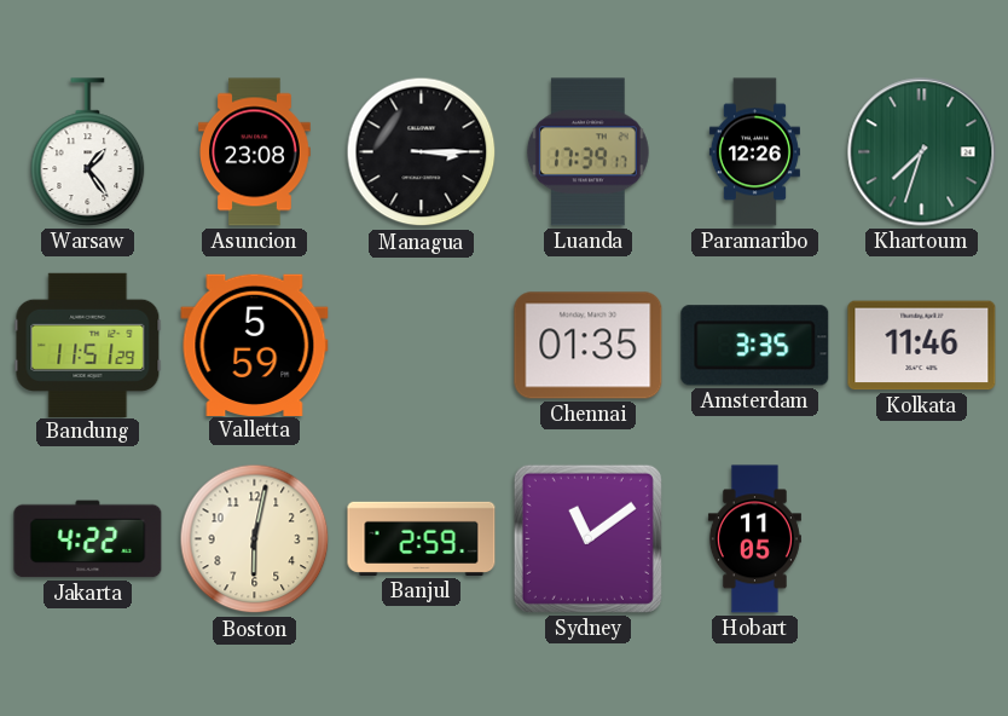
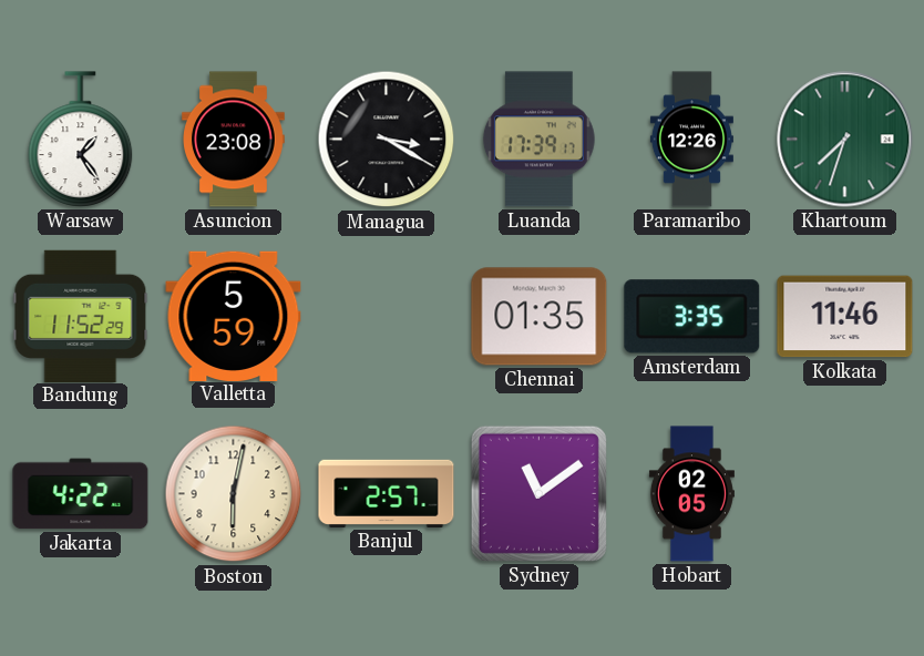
Managua: 3:15 -> 3:20 (387, 140)
Bandung: 11:51 -> 11:52 (81, 316)
Banjul: 2:59 -> 2:57 (387, 493)
Hobart: 11:05 -> 02:05 (691, 494)
